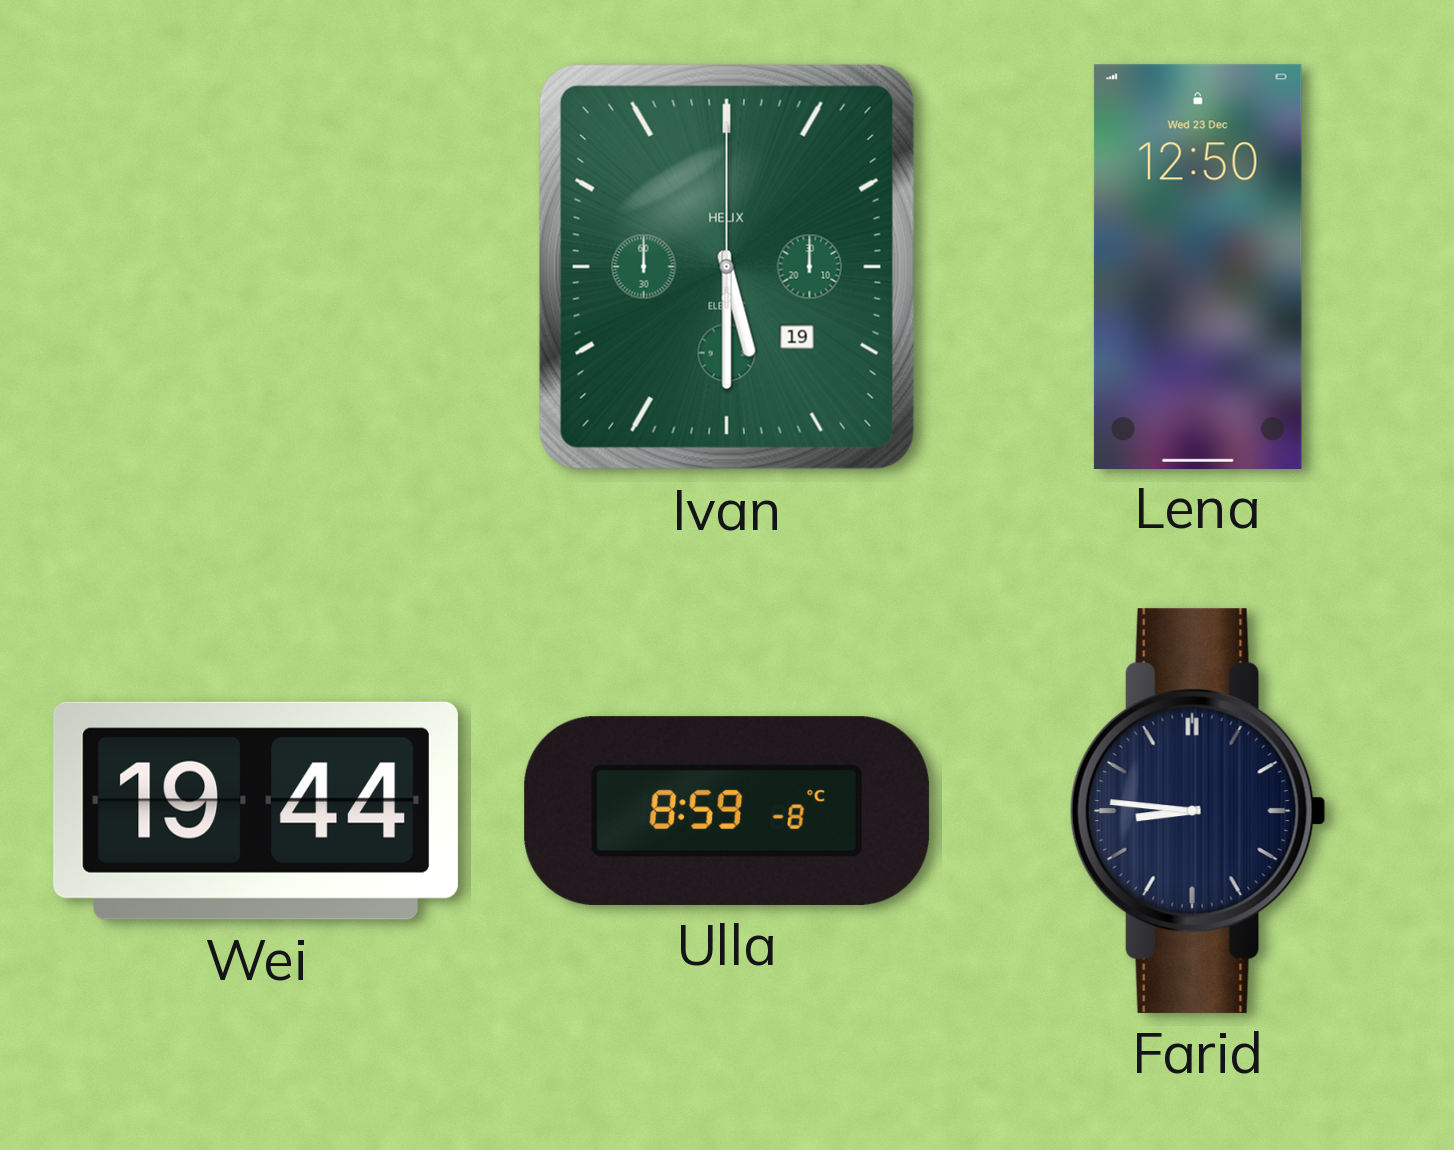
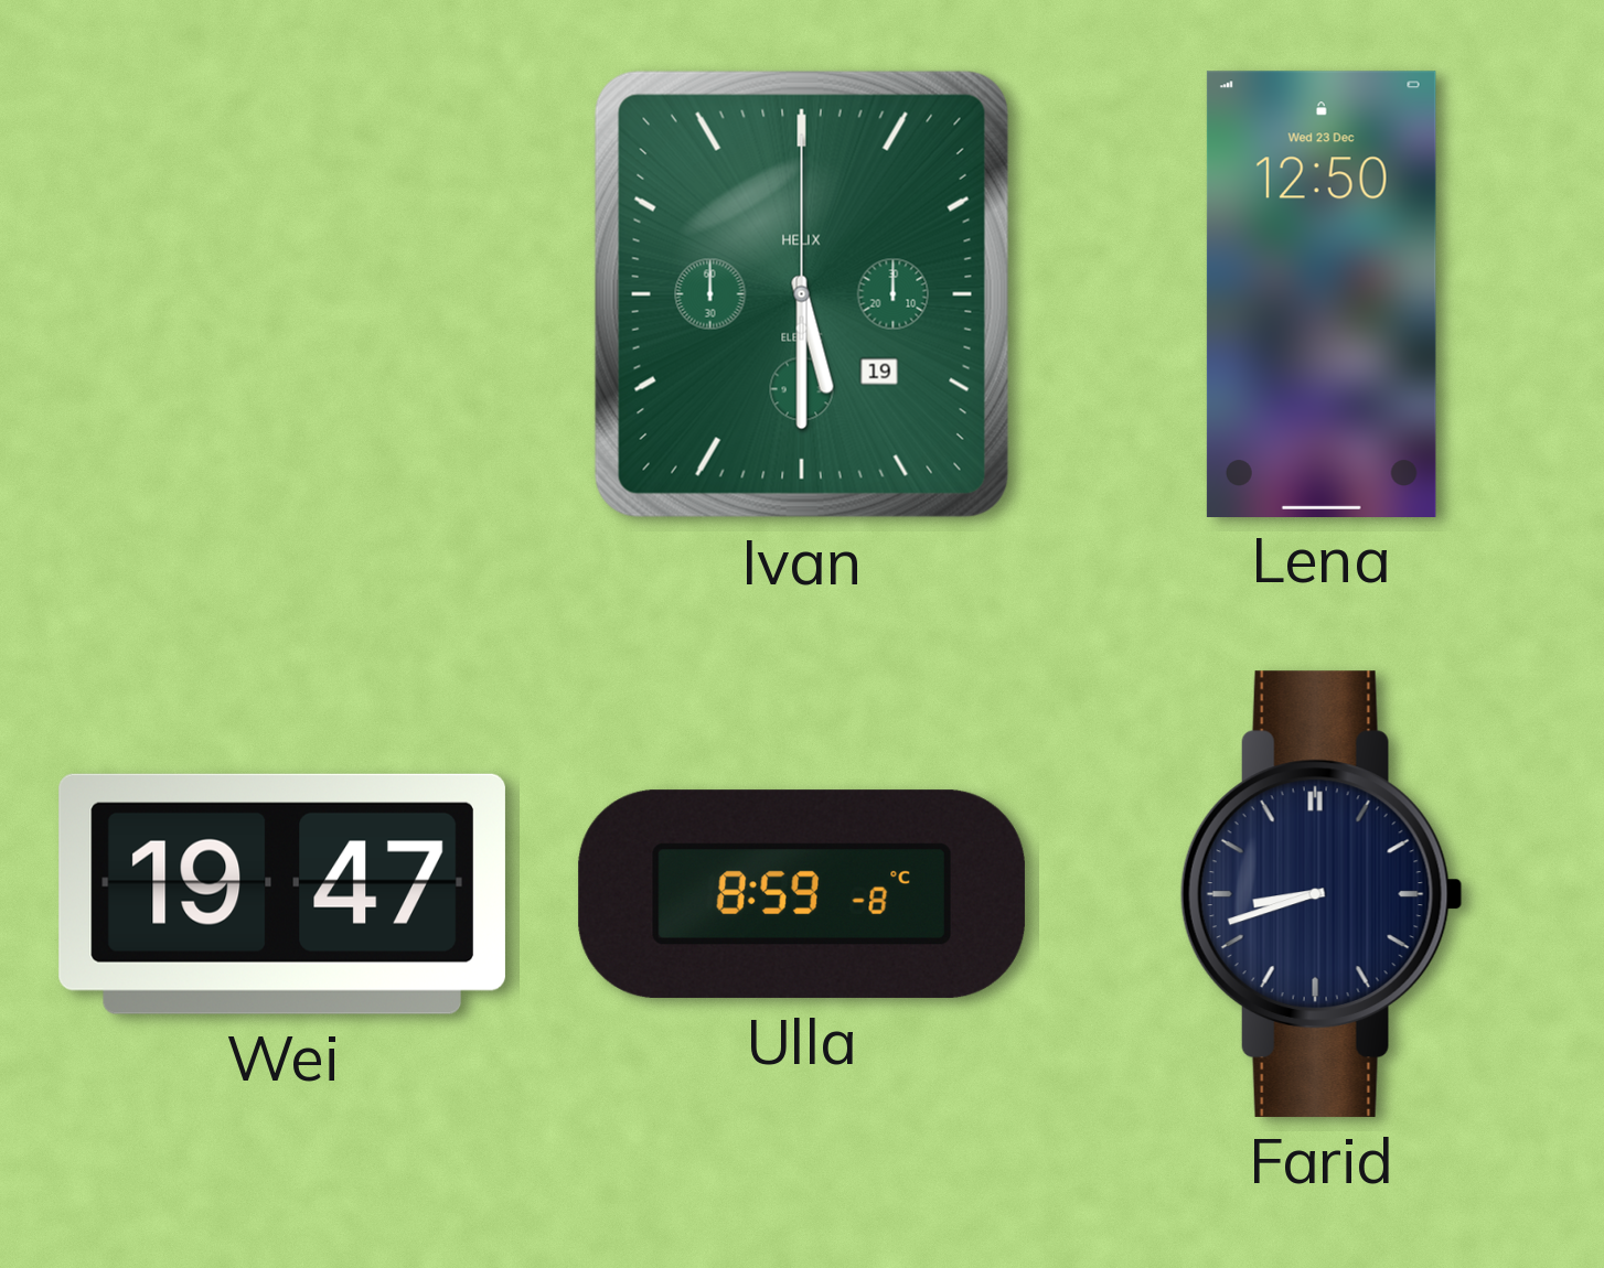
Wei: 19:44 -> 19:47 (282, 894)
Farid: 8:46 -> 8:42 (1322, 894)
